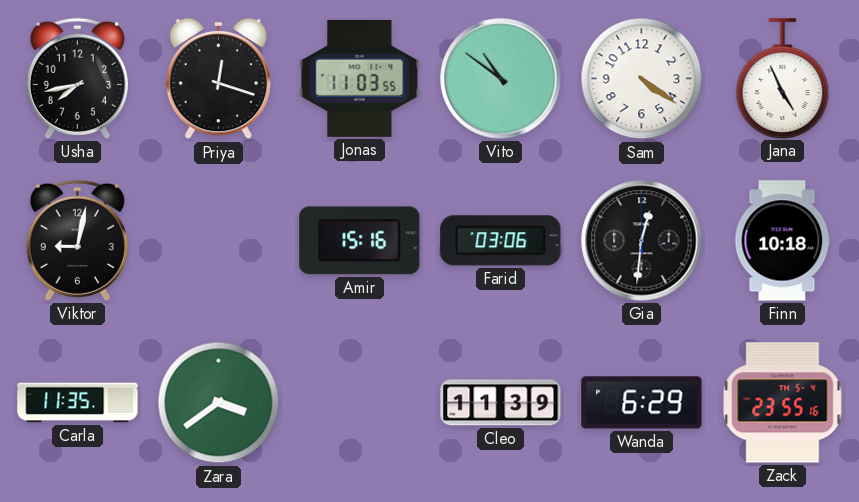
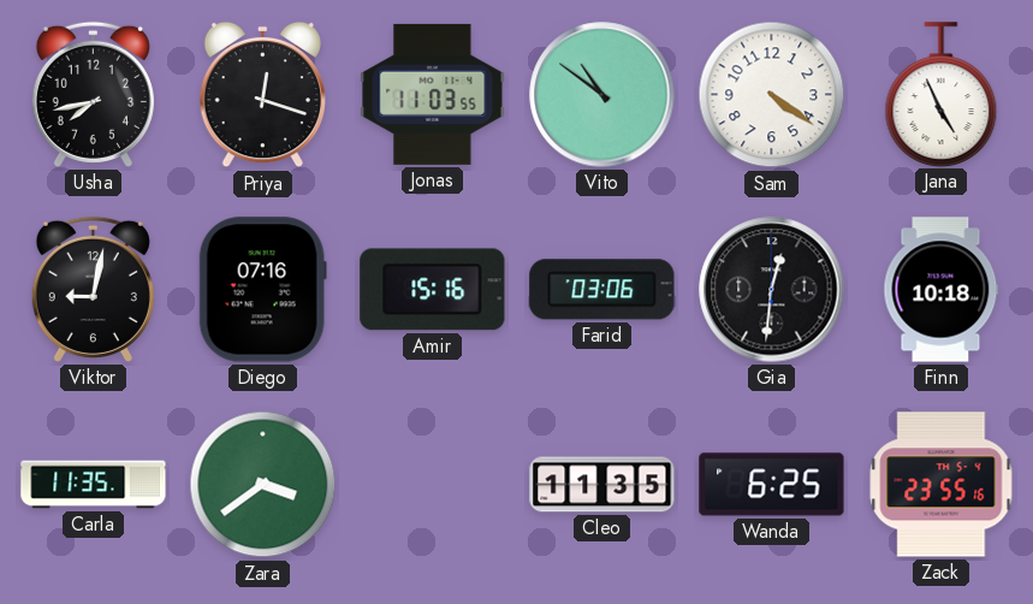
Diego: none -> 07:16 (262, 290)
Cleo: 11:39 -> 11:35 (602, 485)
Wanda: 6:29 -> 6:25 (772, 485)
